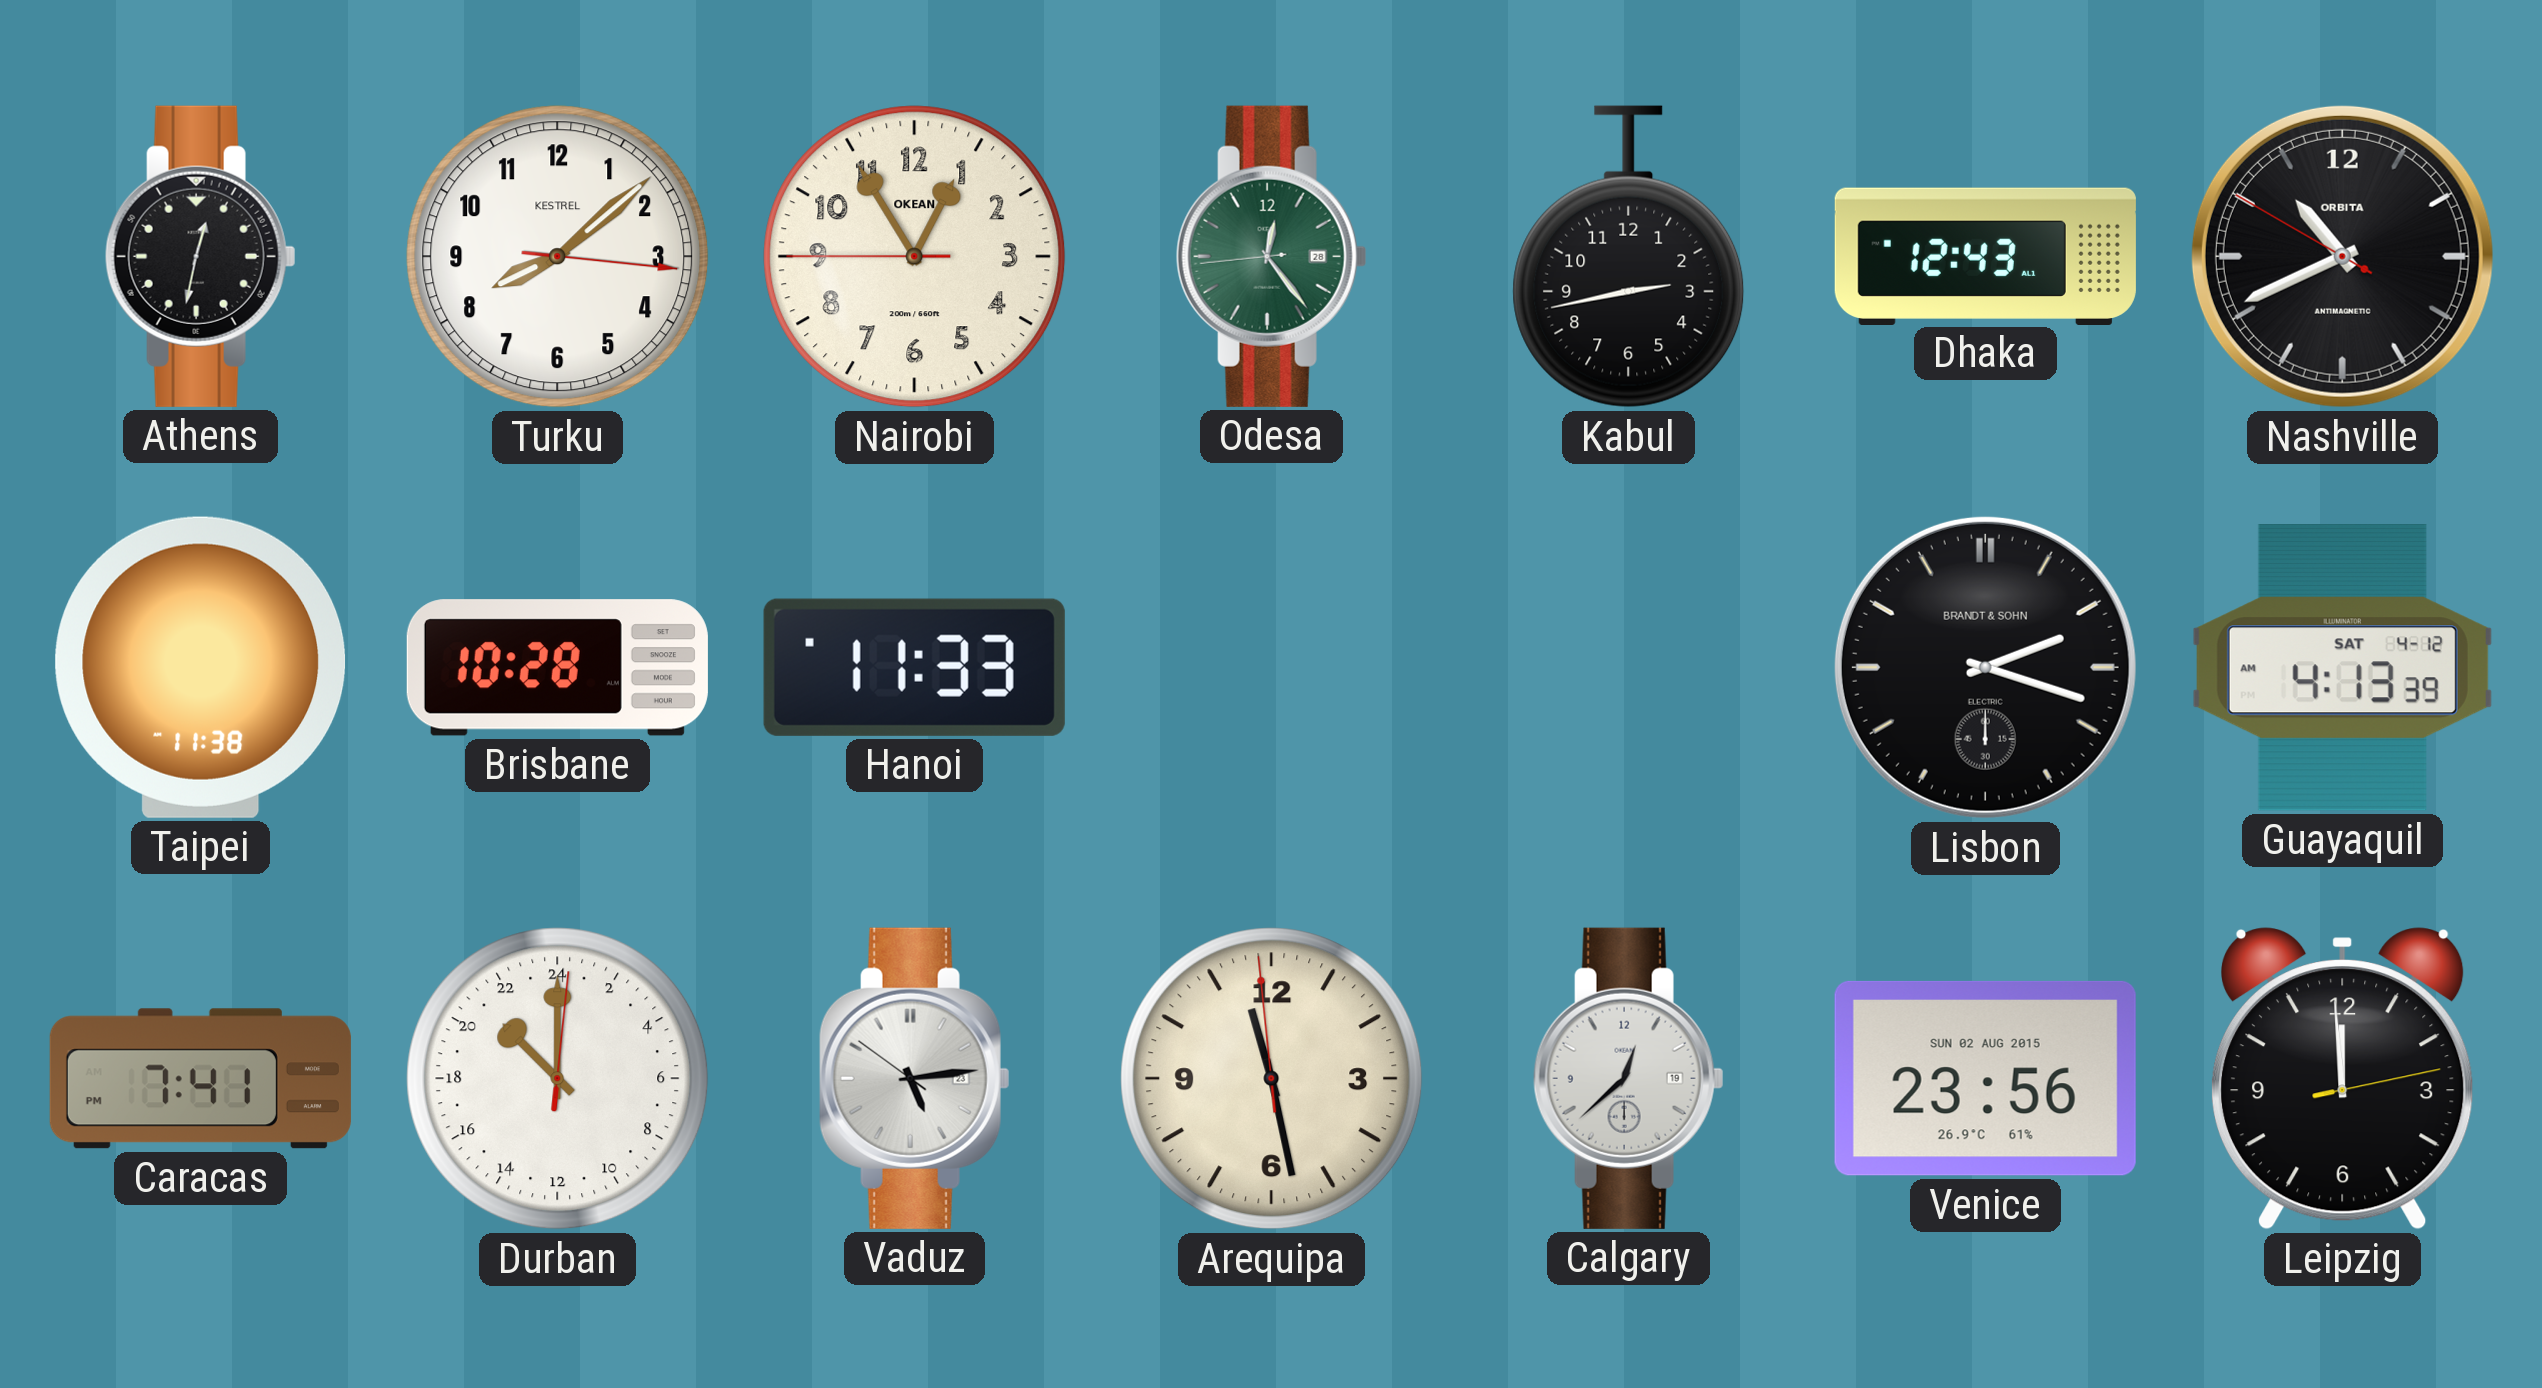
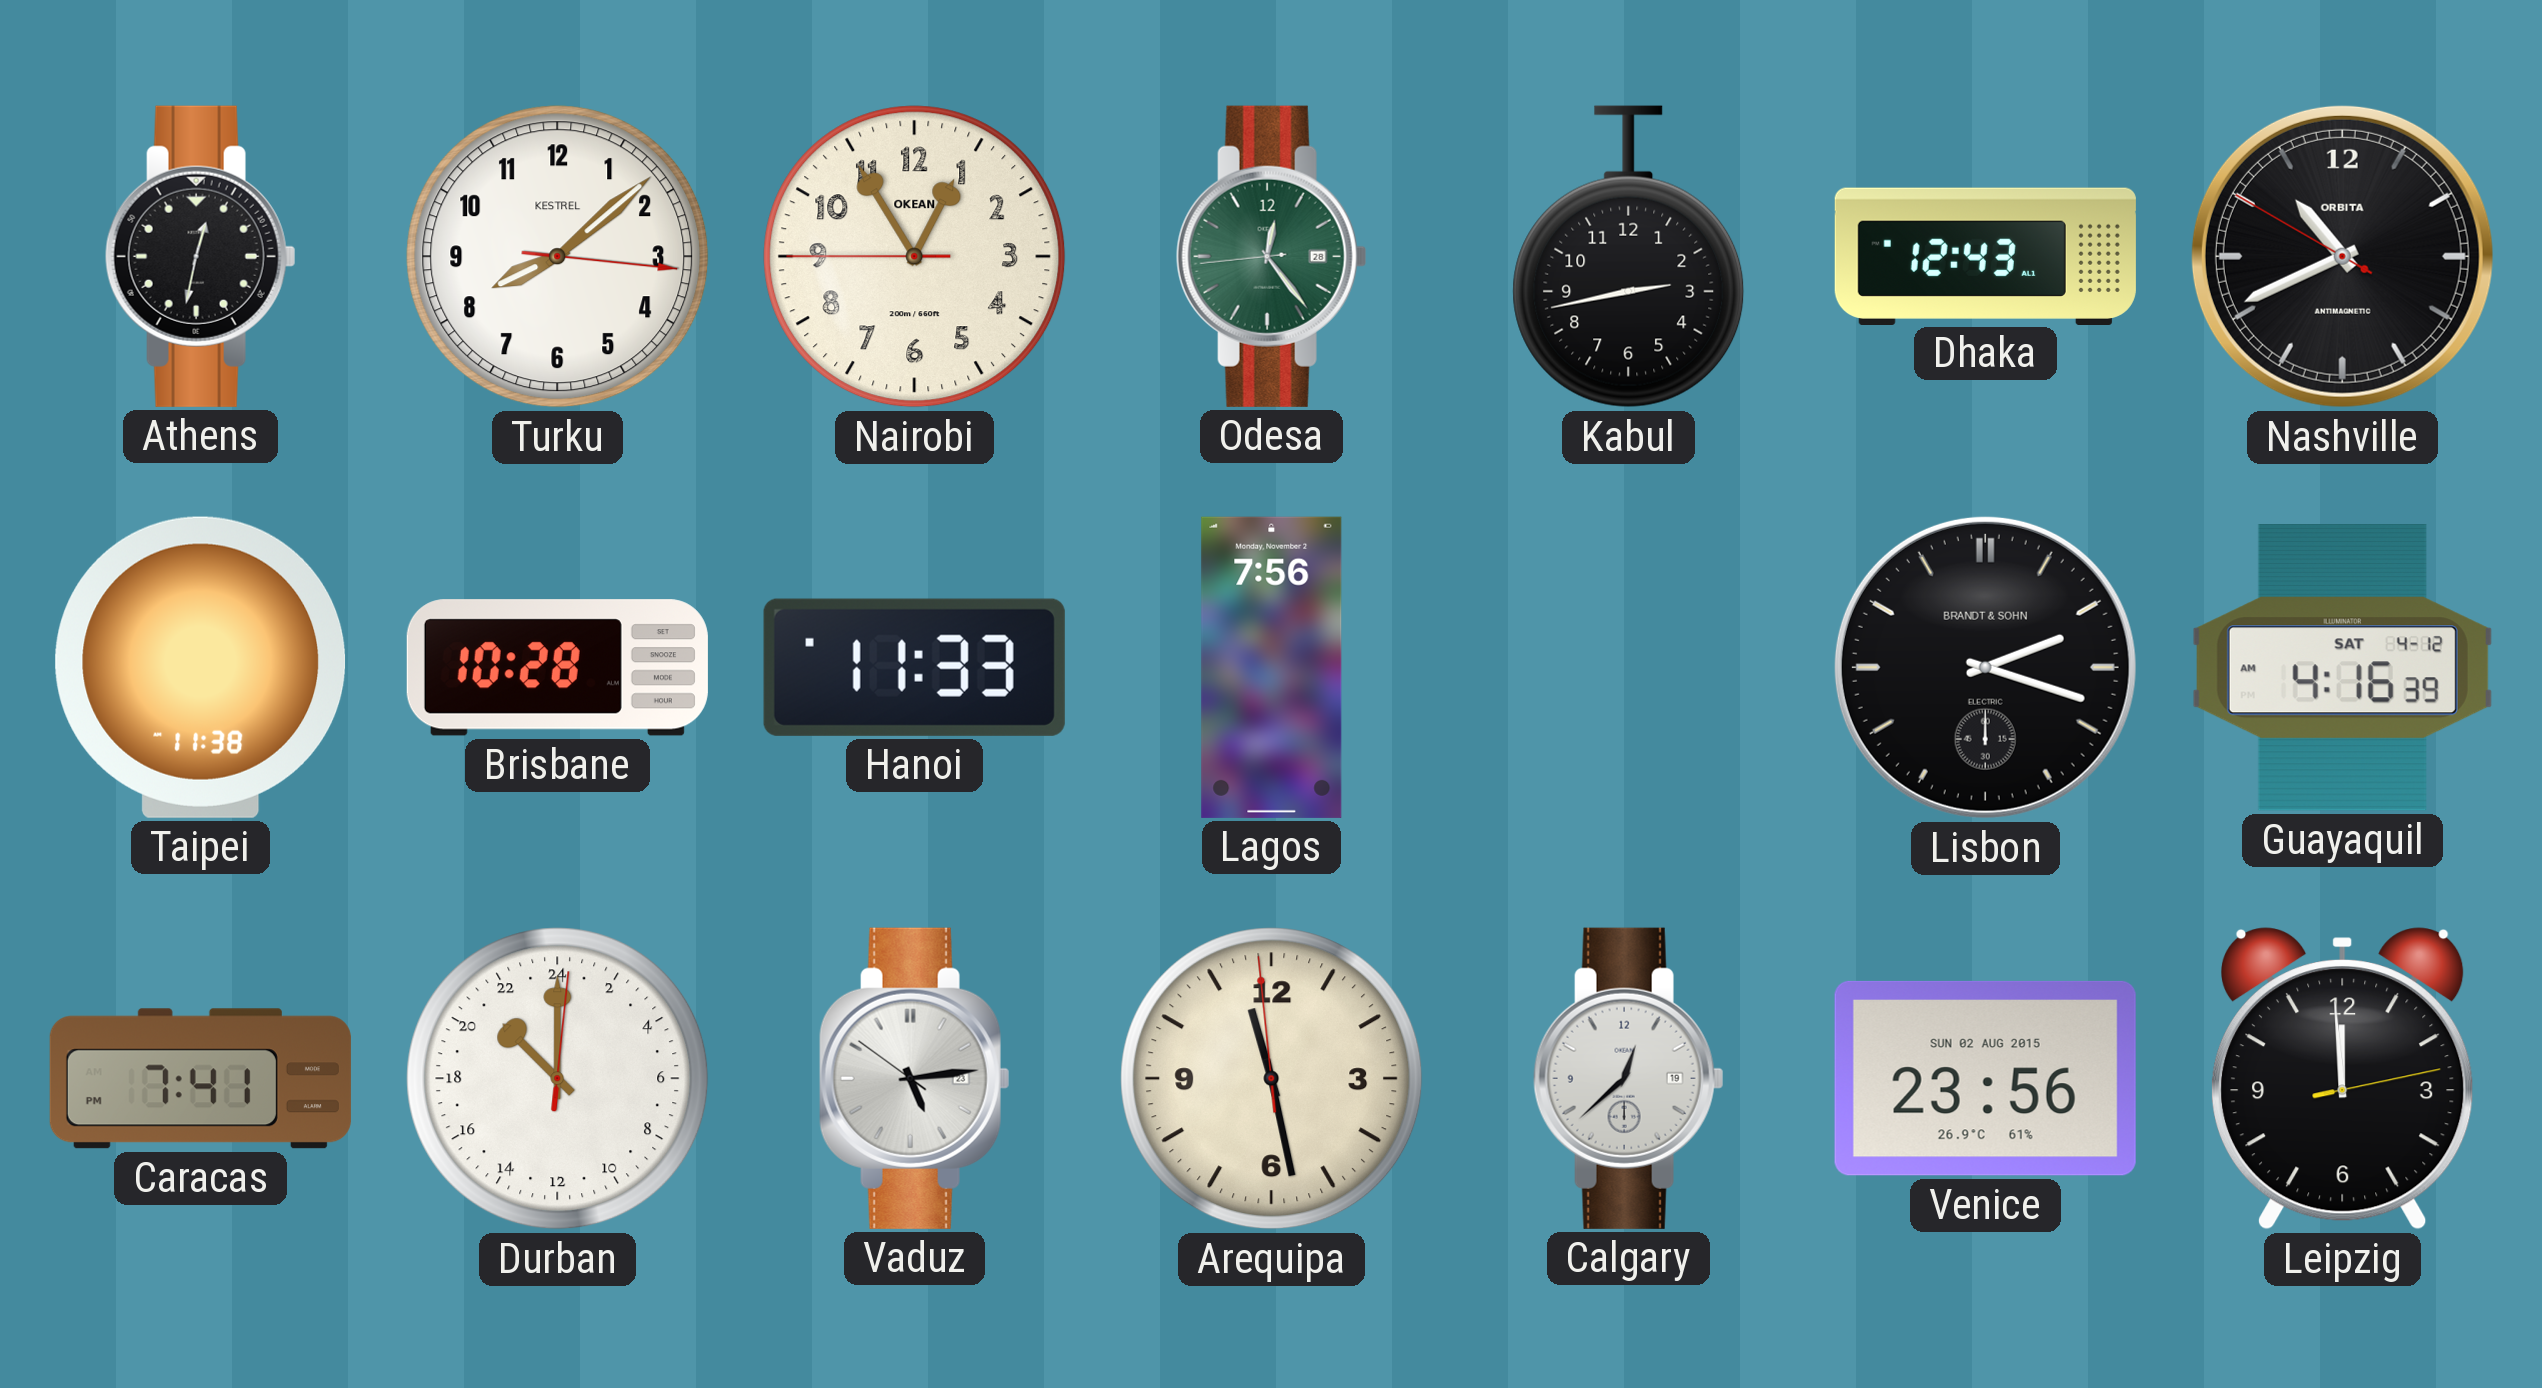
Lagos: none -> 7:56 (1272, 667)
Guayaquil: 4:13 -> 4:16 (2342, 668)
